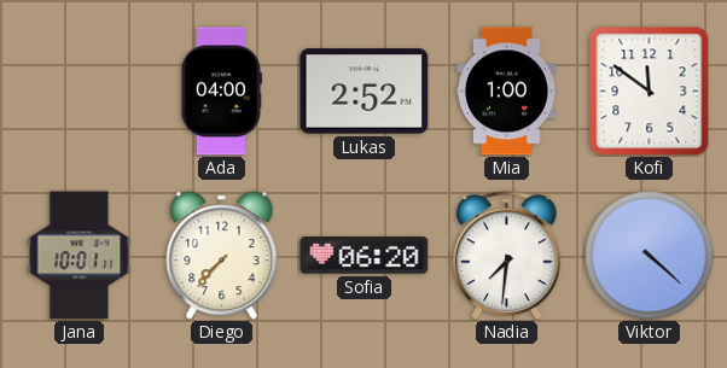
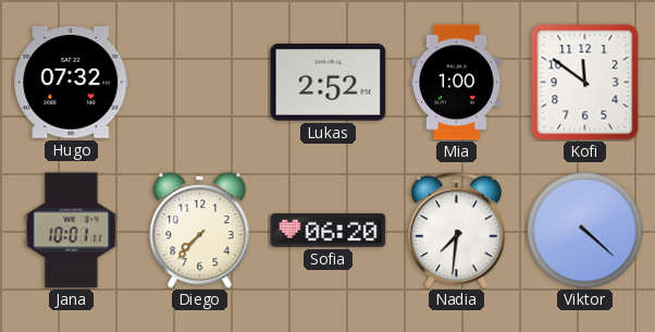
Hugo: none -> 07:32 (72, 83)
Ada: 04:00 -> none (221, 92)
